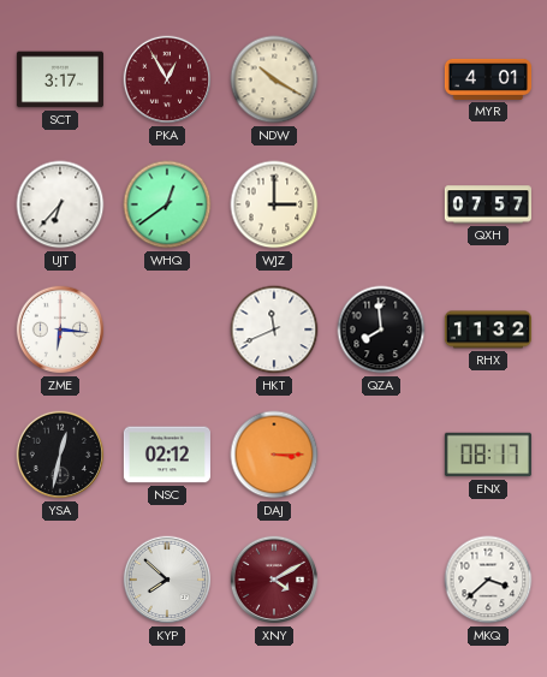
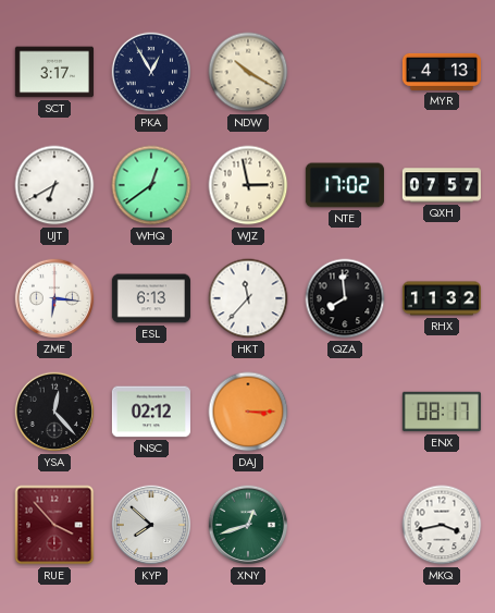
PKA dial: burgundy -> navy (151, 72)
MYR: 4:01 -> 4:13 (441, 72)
UJT: 6:37 -> 6:40 (54, 185)
WJZ: 3:00 -> 2:58 (248, 185)
NTE: none -> 17:02 (345, 185)
ESL: none -> 6:13 (151, 298)
HKT: 11:41 -> 11:37 (248, 298)
YSA: 12:32 -> 12:23 (54, 412)
RUE: none -> 3:53 (54, 525)
XNY: 4:10 -> 12:42 (248, 525)
XNY dial: burgundy -> green (248, 525)
MKQ: 3:38 -> 3:43 (442, 525)
